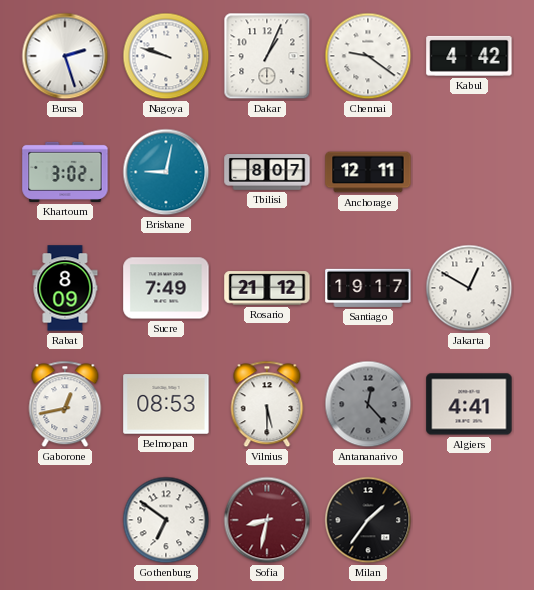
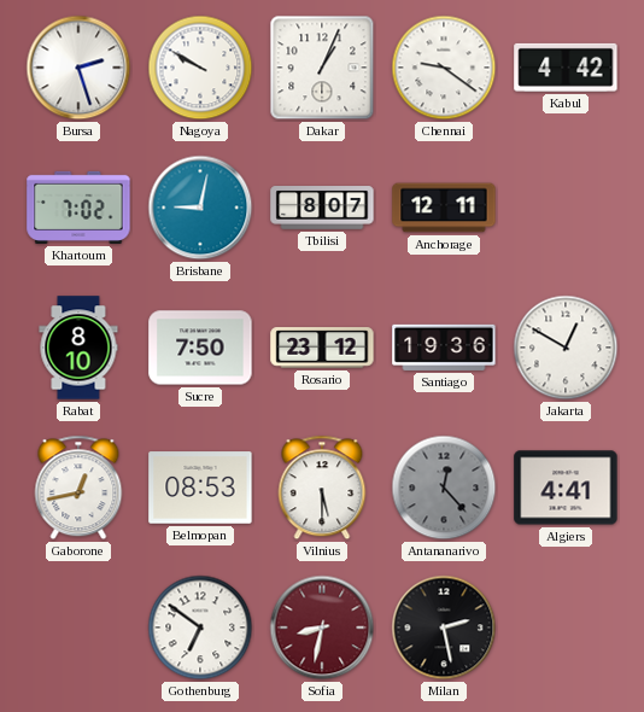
Nagoya: 9:48 -> 9:50 (200, 68)
Khartoum: 3:02 -> 7:02 (78, 208)
Rabat: 8:09 -> 8:10 (78, 348)
Sucre: 7:49 -> 7:50 (200, 348)
Rosario: 21:12 -> 23:12 (322, 348)
Santiago: 19:17 -> 19:36 (444, 348)
Milan: 1:36 -> 2:28 (444, 628)
